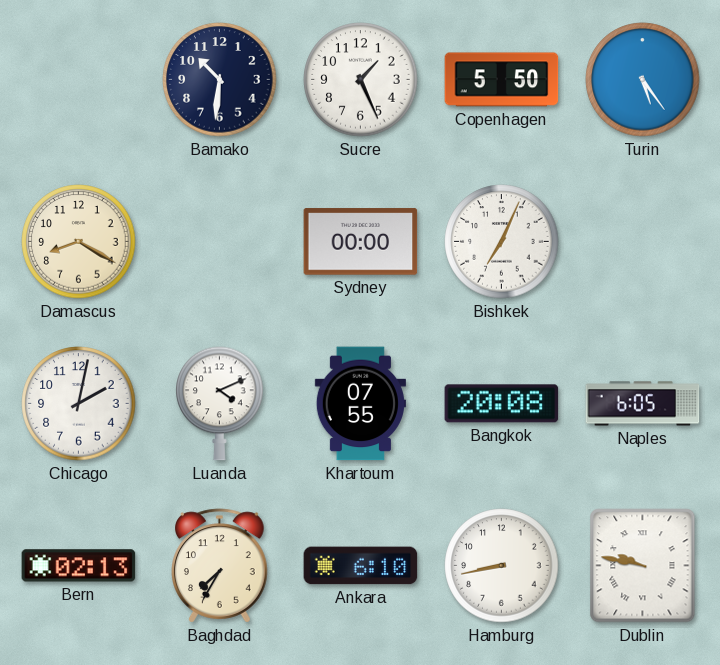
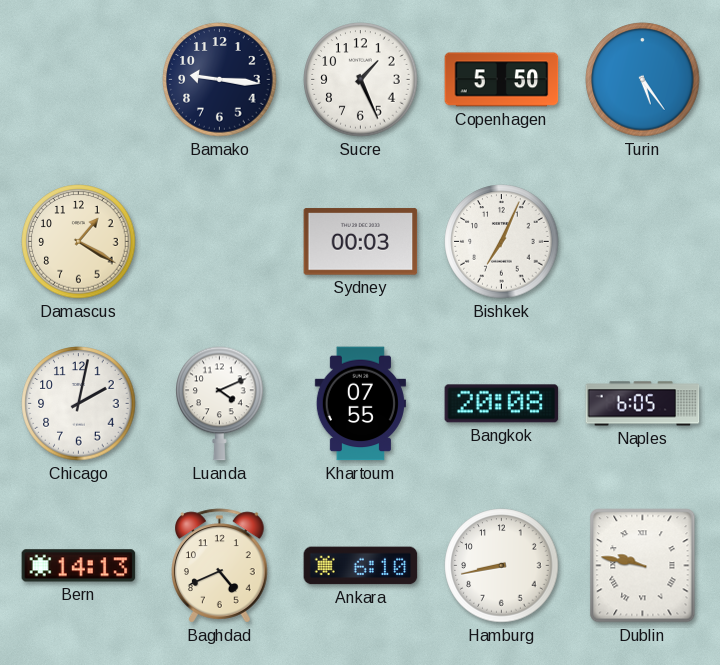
Bamako: 10:31 -> 9:16 (220, 80)
Damascus: 8:20 -> 1:20 (79, 242)
Sydney: 00:00 -> 00:03 (361, 242)
Bern: 02:13 -> 14:13 (79, 566)
Baghdad: 7:35 -> 4:41 (220, 566)
